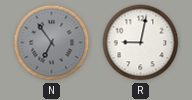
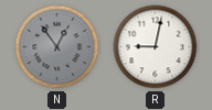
N: 6:54 -> 12:54 (57, 47)
